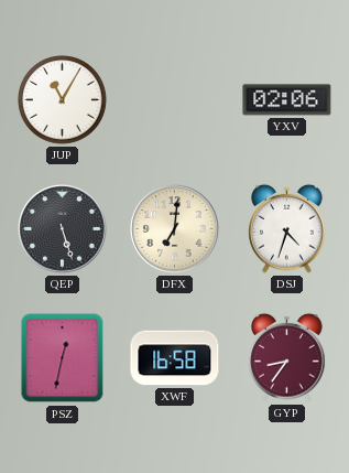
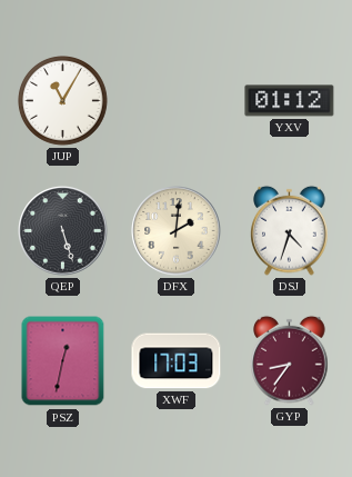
YXV: 02:06 -> 01:12 (290, 101)
DFX: 7:01 -> 2:01 (177, 231)
XWF: 16:58 -> 17:03 (177, 361)
